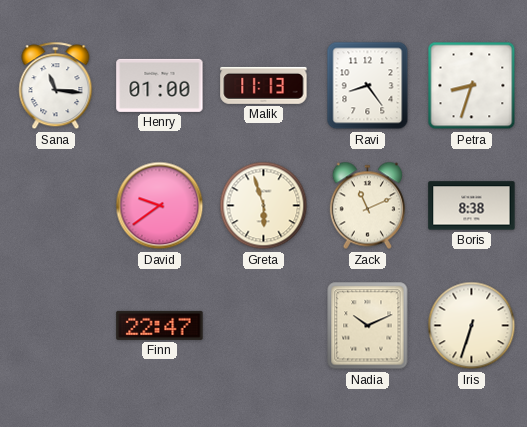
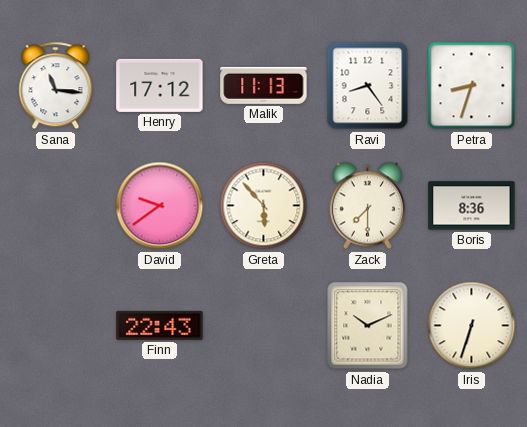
Henry: 01:00 -> 17:12 (160, 85)
Greta: 5:57 -> 5:53 (264, 206)
Zack: 11:11 -> 7:30 (367, 206)
Boris: 8:38 -> 8:36 (472, 206)
Finn: 22:47 -> 22:43 (160, 325)
